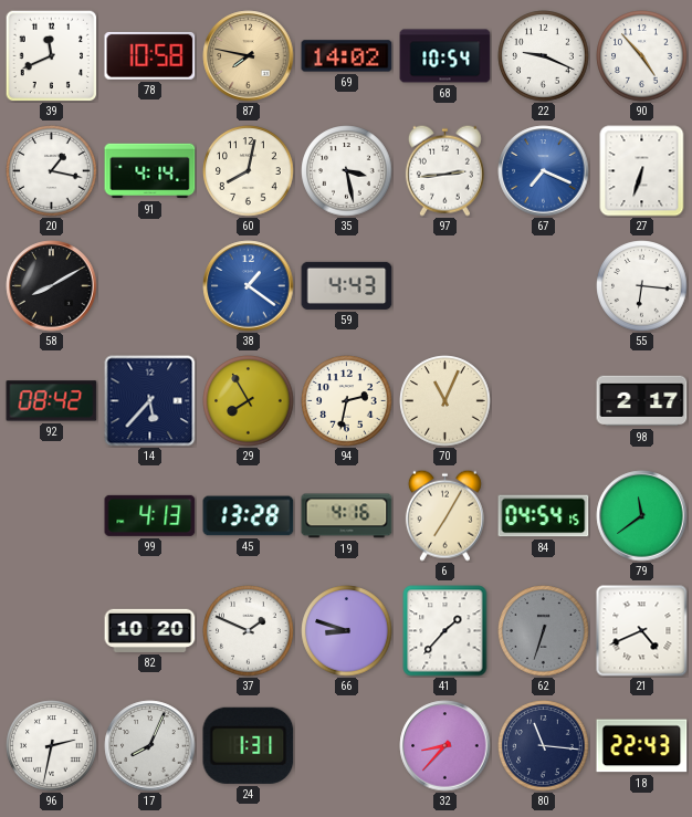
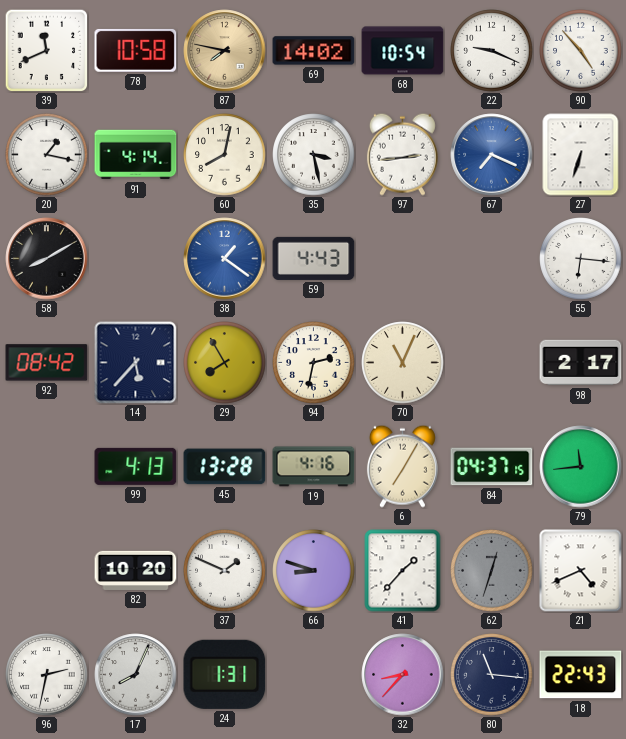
84: 04:54 -> 04:37 (492, 467)
79: 11:39 -> 11:44 (581, 467)
62: 6:33 -> 12:33 (492, 571)
